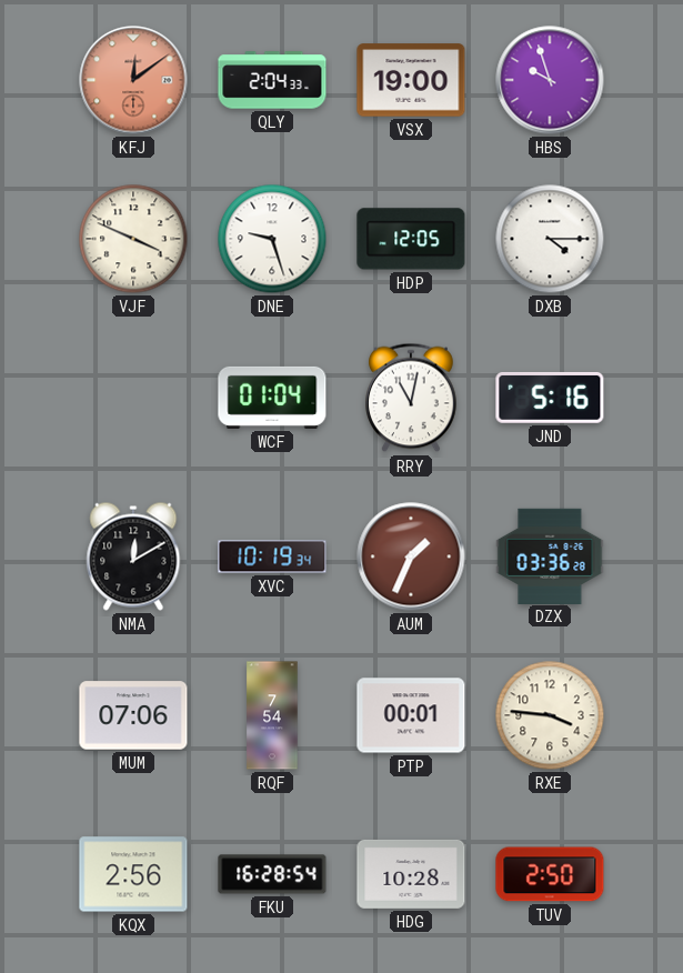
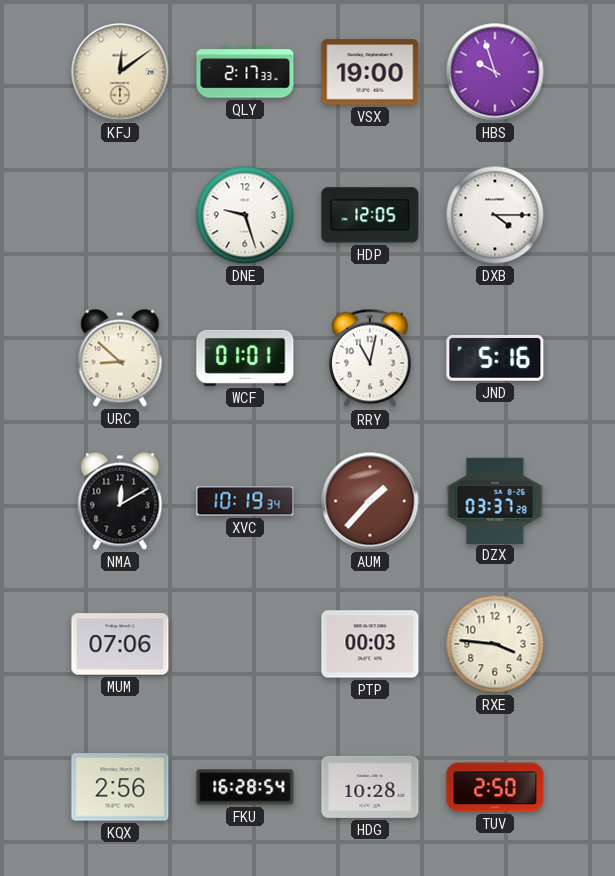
KFJ dial: salmon -> cream (120, 72)
QLY: 2:04 -> 2:17 (245, 72)
VJF: 3:49 -> none (133, 239)
URC: none -> 8:52 (120, 358)
WCF: 01:04 -> 01:01 (245, 358)
AUM: 1:34 -> 1:37 (370, 501)
DZX: 03:36 -> 03:37 (495, 500)
RQF: 7:54 -> none (272, 715)
PTP: 00:01 -> 00:03 (370, 644)
